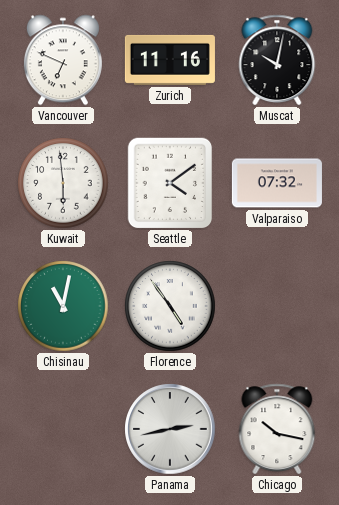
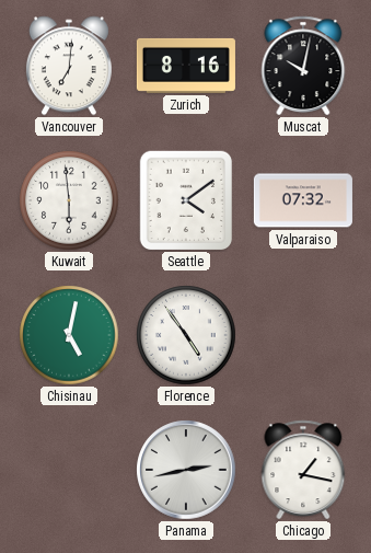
Vancouver: 6:49 -> 7:01 (69, 66)
Zurich: 11:16 -> 8:16 (186, 66)
Chisinau: 11:02 -> 5:02 (69, 335)
Chicago: 10:17 -> 1:17 (303, 470)
